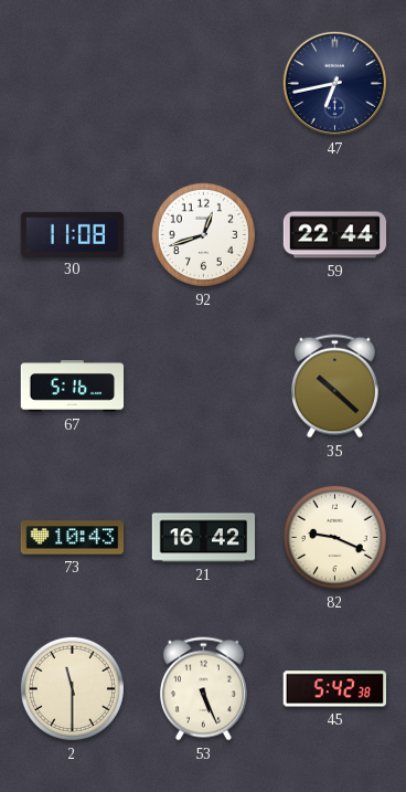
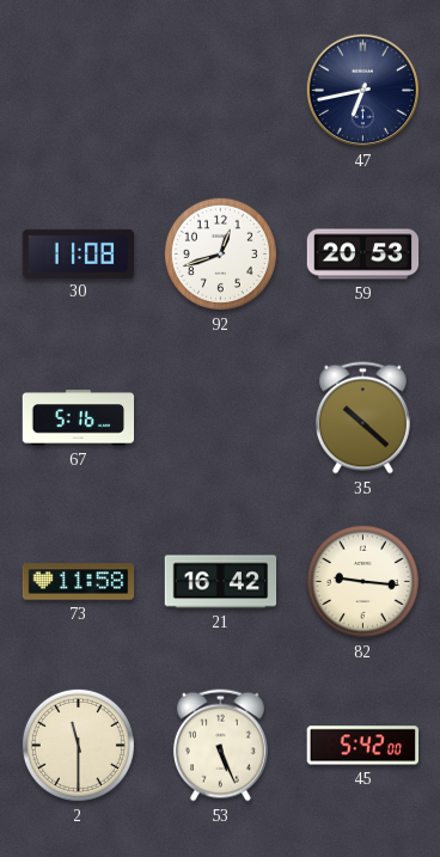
59: 22:44 -> 20:53 (363, 255)
73: 10:43 -> 11:58 (79, 582)
82: 9:19 -> 9:16 (362, 581)
45: 5:42:38 -> 5:42:00 (362, 746)
